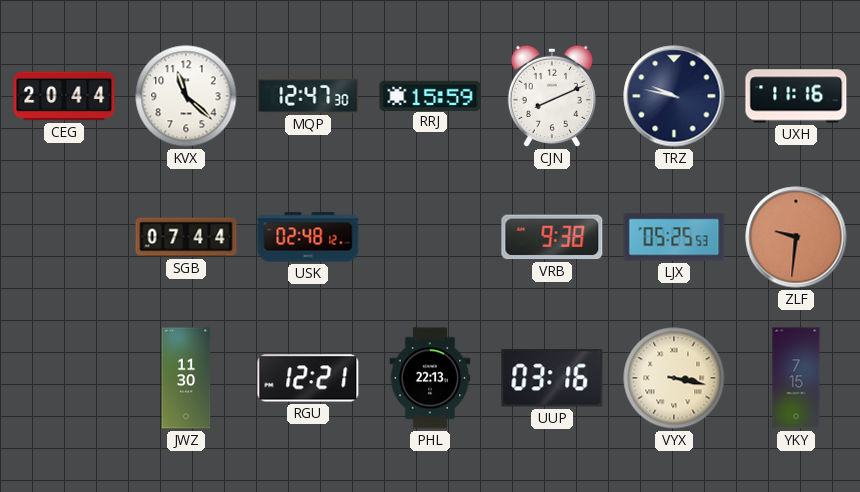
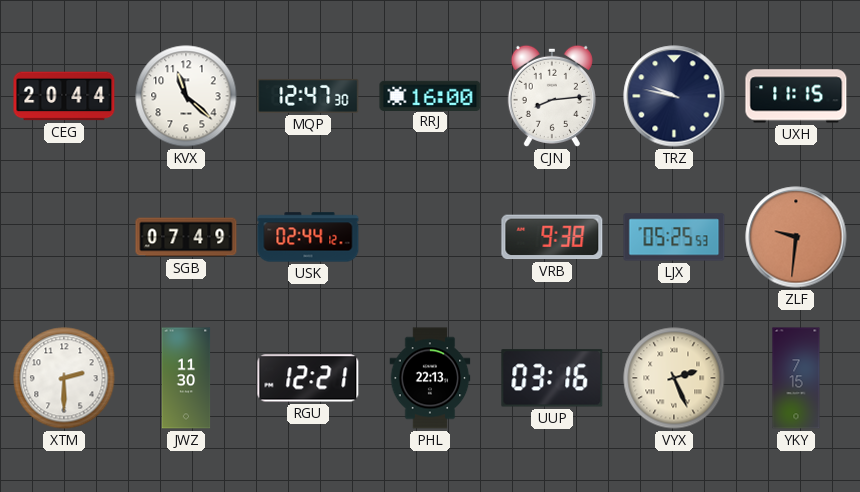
RRJ: 15:59 -> 16:00 (430, 95)
CJN: 8:11 -> 8:14 (552, 96)
UXH: 11:16 -> 11:15 (796, 96)
SGB: 07:44 -> 07:49 (186, 237)
USK: 02:48 -> 02:44 (308, 237)
XTM: none -> 2:30 (64, 378)
VYX: 3:17 -> 2:26 (674, 378)
